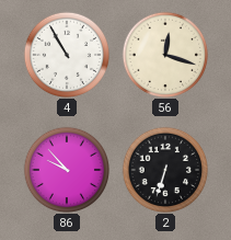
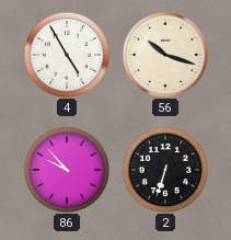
4: 10:55 -> 4:55 (66, 54)
56: 12:18 -> 10:18 (164, 54)
